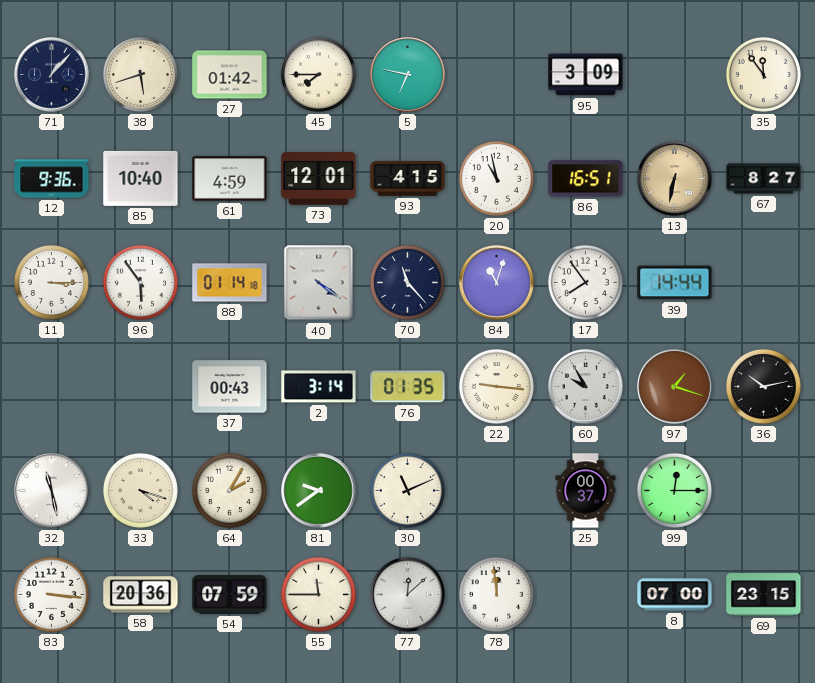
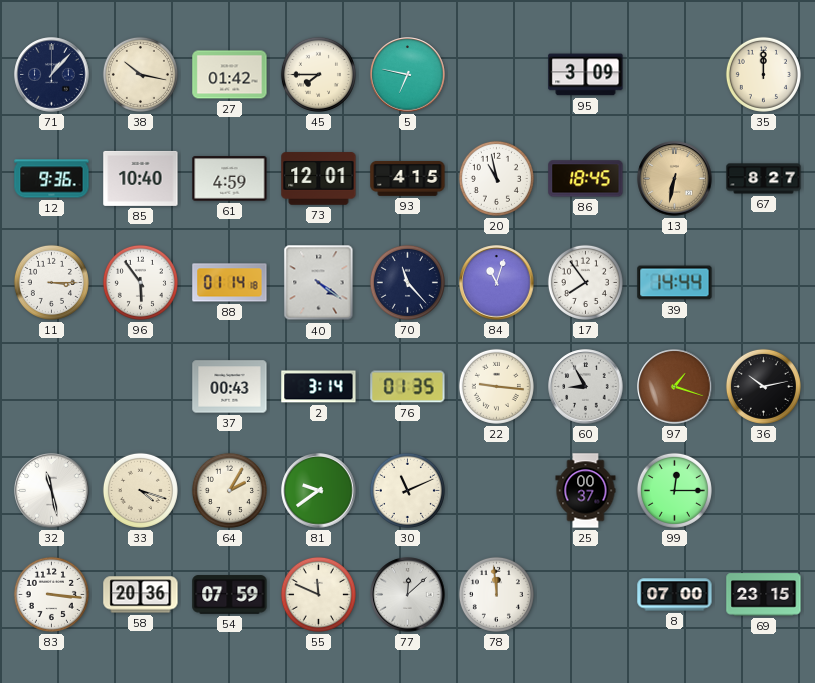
38: 5:42 -> 10:17 (140, 74)
35: 11:54 -> 12:00 (763, 74)
86: 16:51 -> 18:45 (586, 179)
60: 9:55 -> 8:55 (586, 387)
55: 11:45 -> 11:49 (318, 594)
